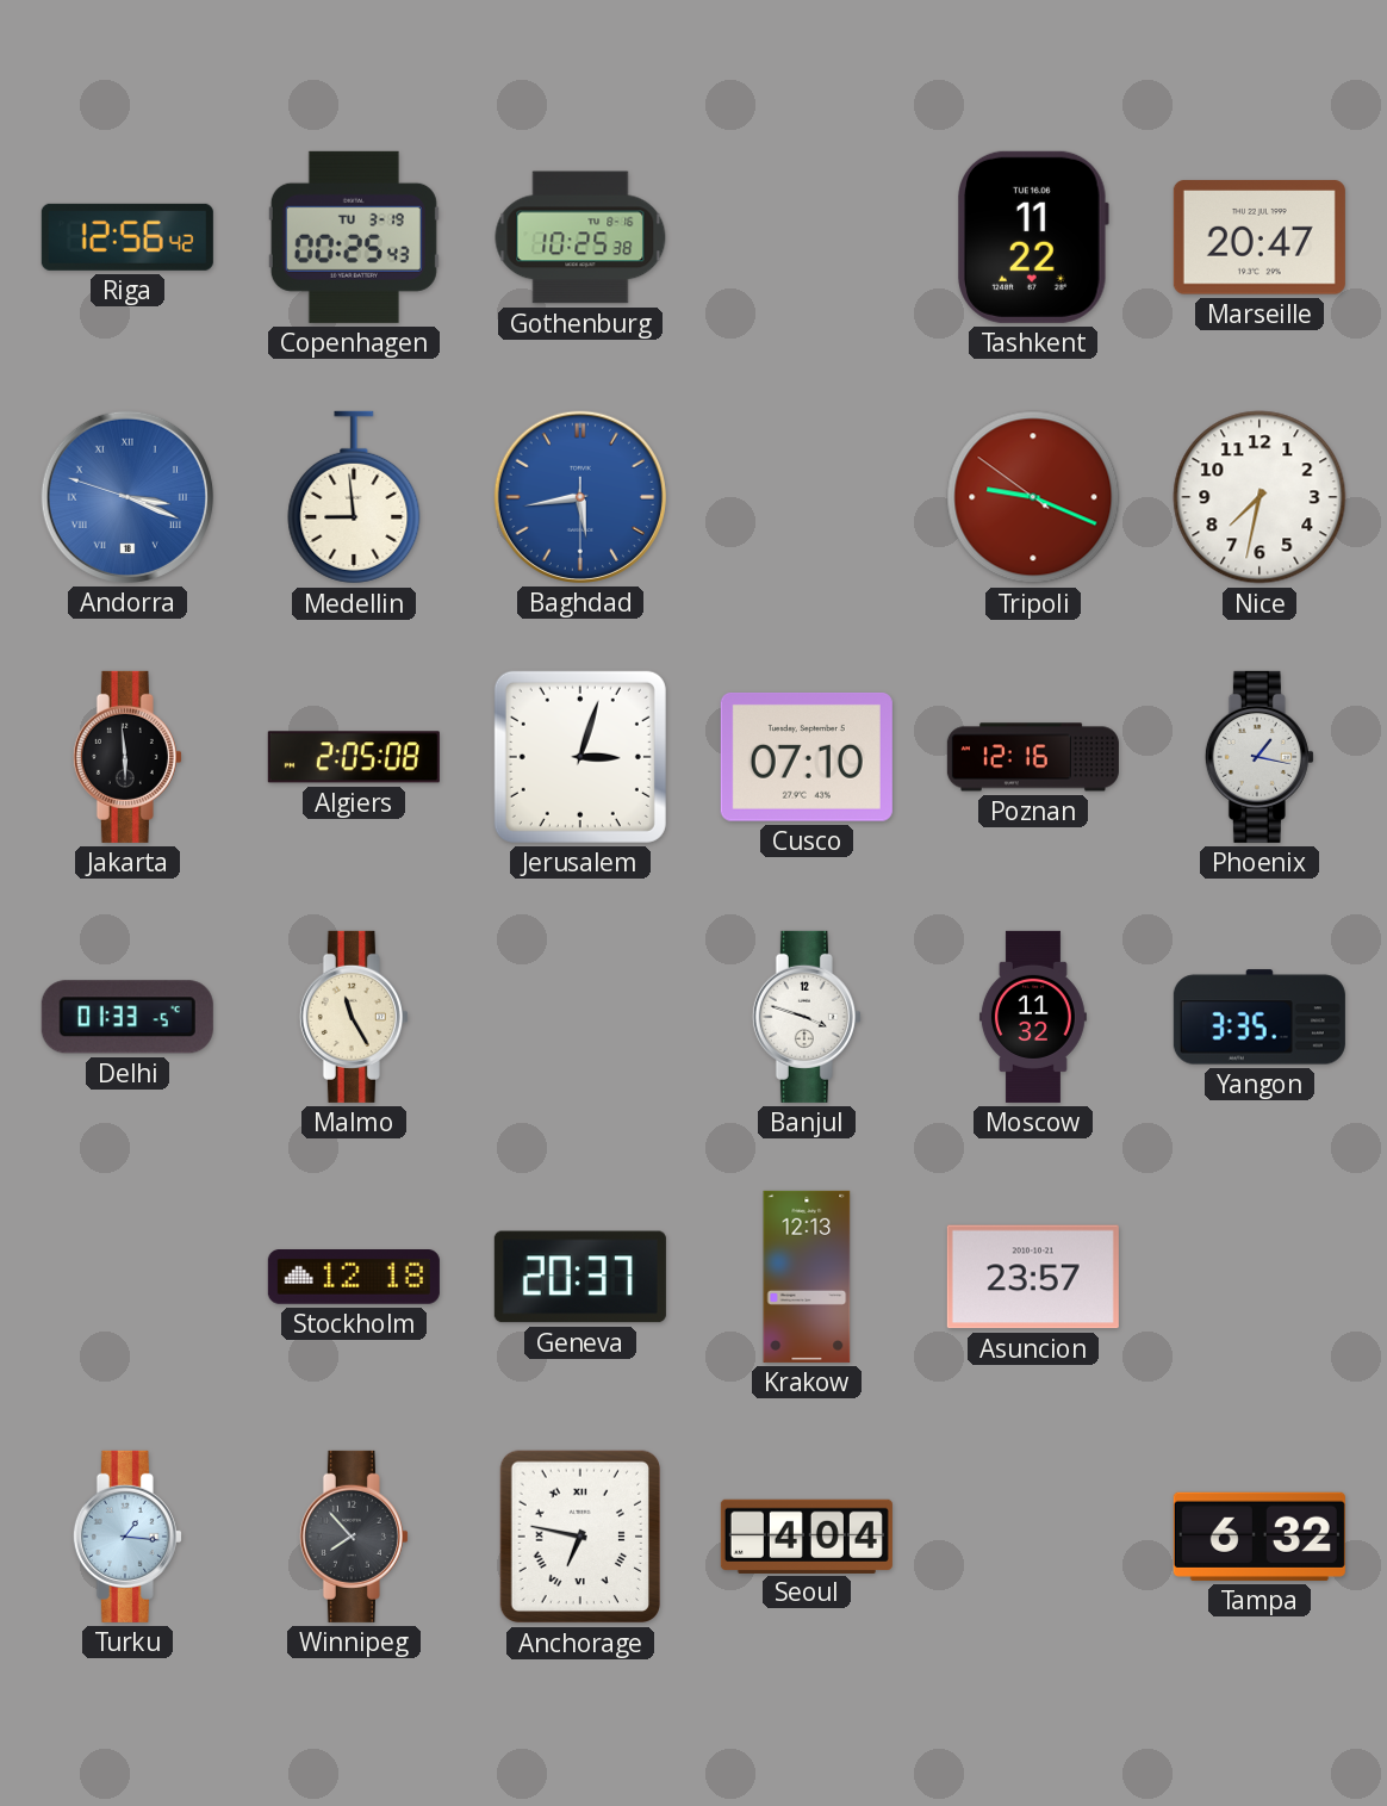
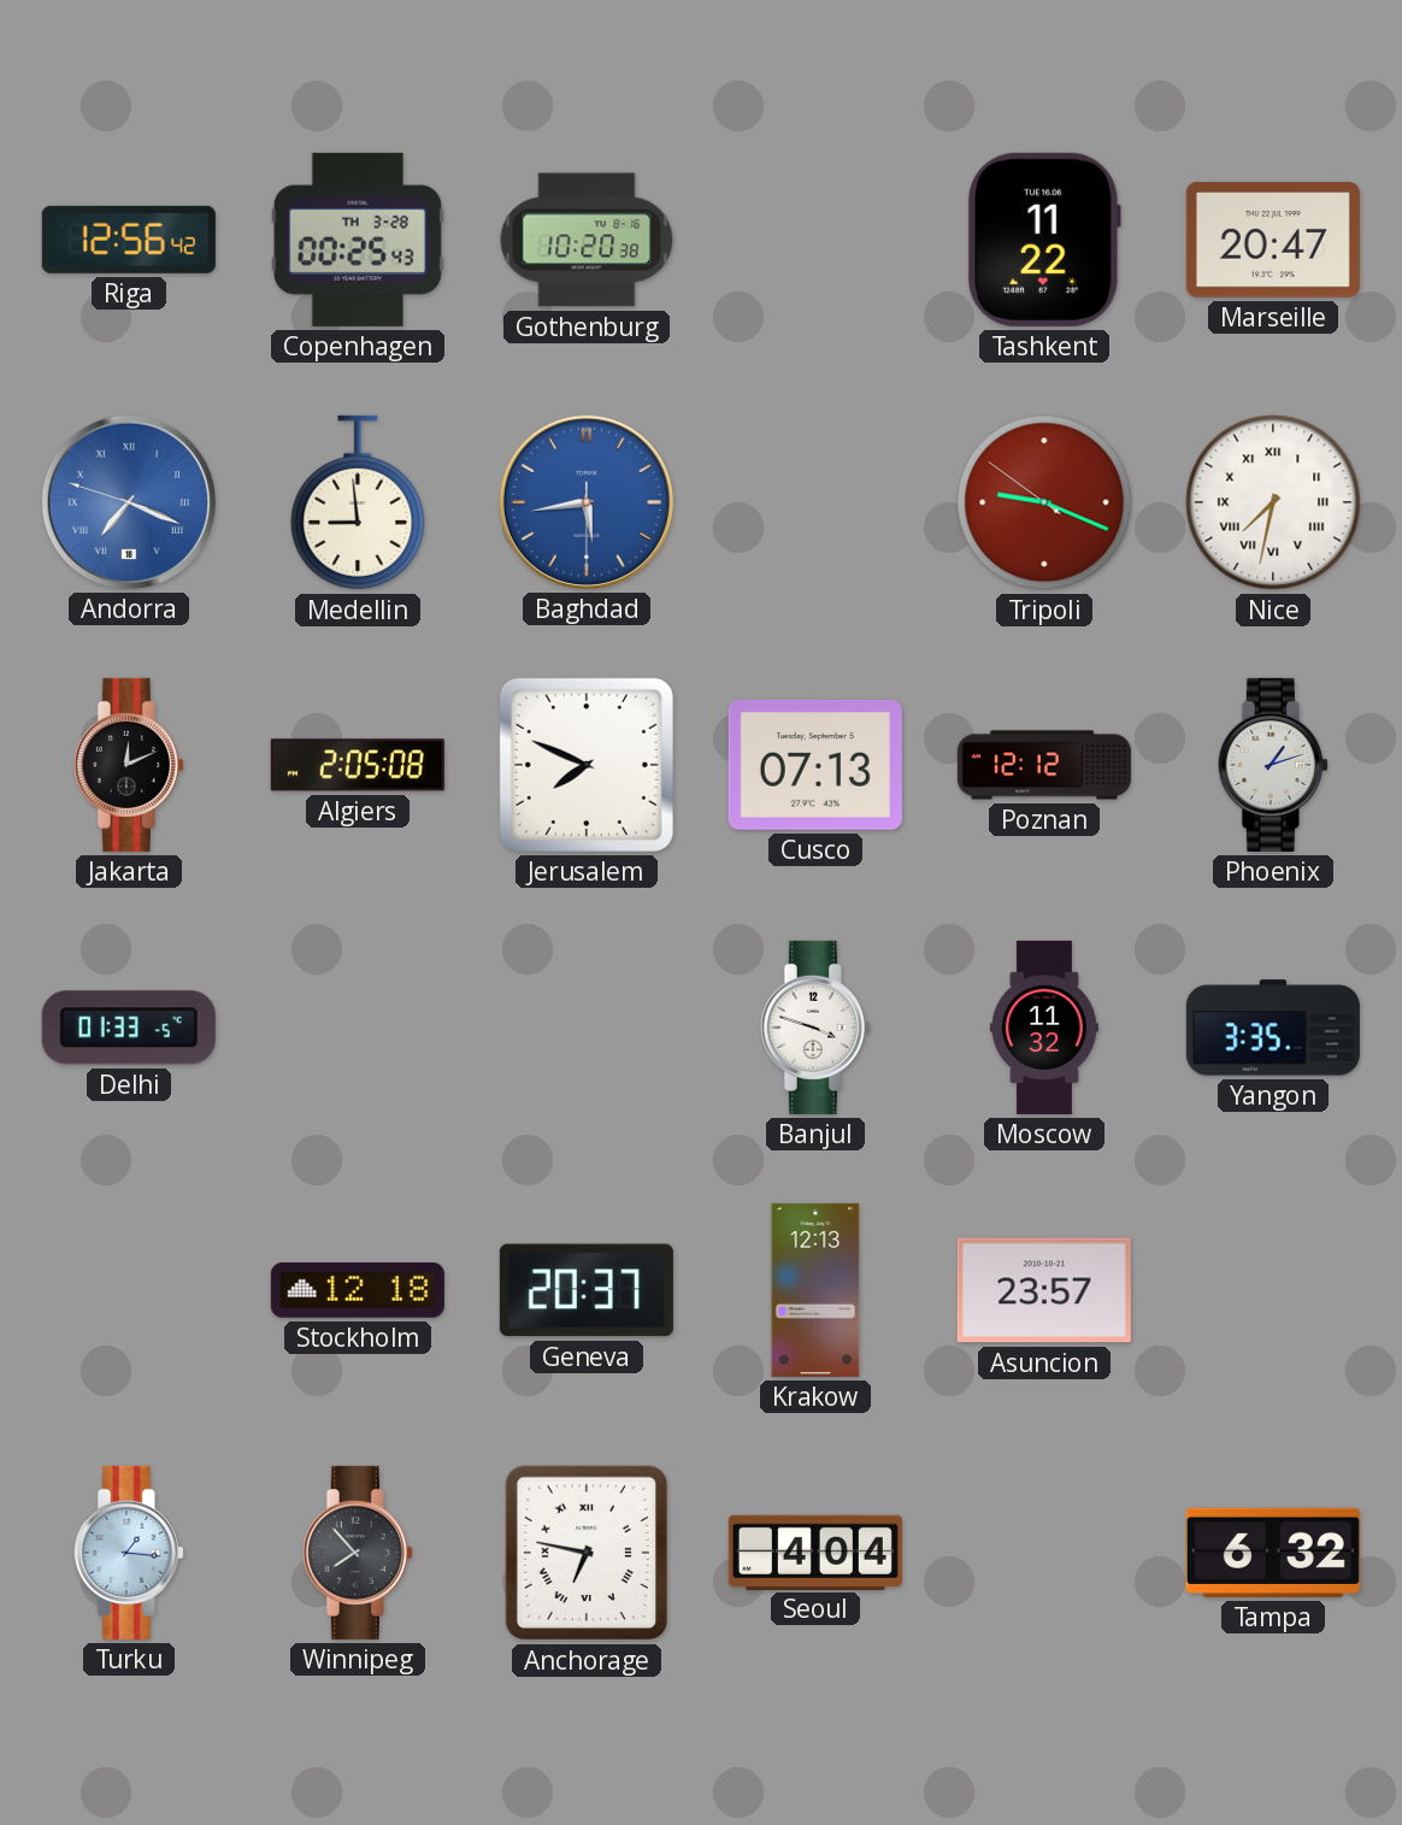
Copenhagen date: TU 3-19 -> TH 3-28 (358, 240)
Gothenburg: 10:25 -> 10:20 (587, 240)
Andorra: 3:18 -> 7:18 (129, 502)
Nice numerals: Arabic -> Roman (1273, 502)
Jakarta: 5:59 -> 12:11 (129, 765)
Jerusalem: 3:03 -> 7:49 (587, 765)
Cusco: 07:10 -> 07:13 (815, 765)
Poznan: 12:16 -> 12:12 (1044, 765)
Phoenix: 1:17 -> 1:12 (1273, 765)
Malmo: 11:25 -> none (354, 1017)
